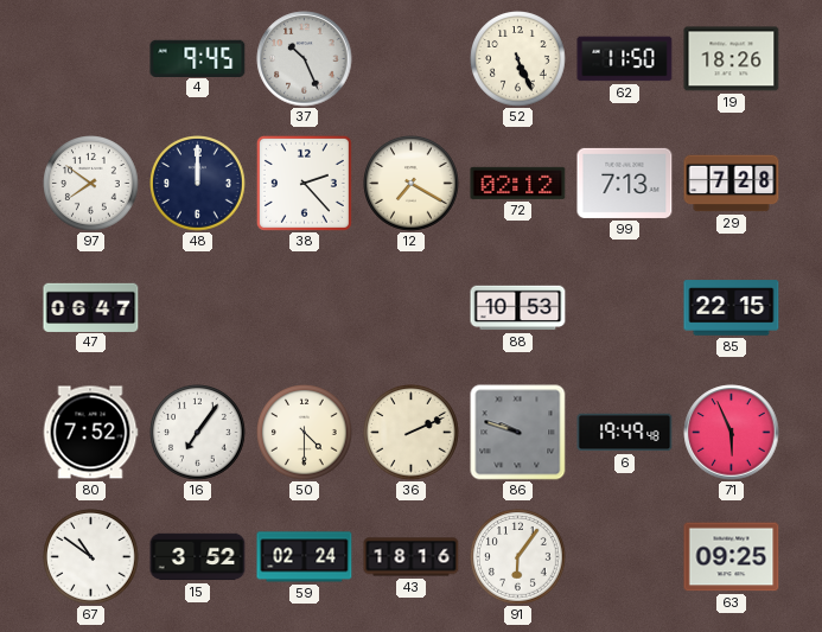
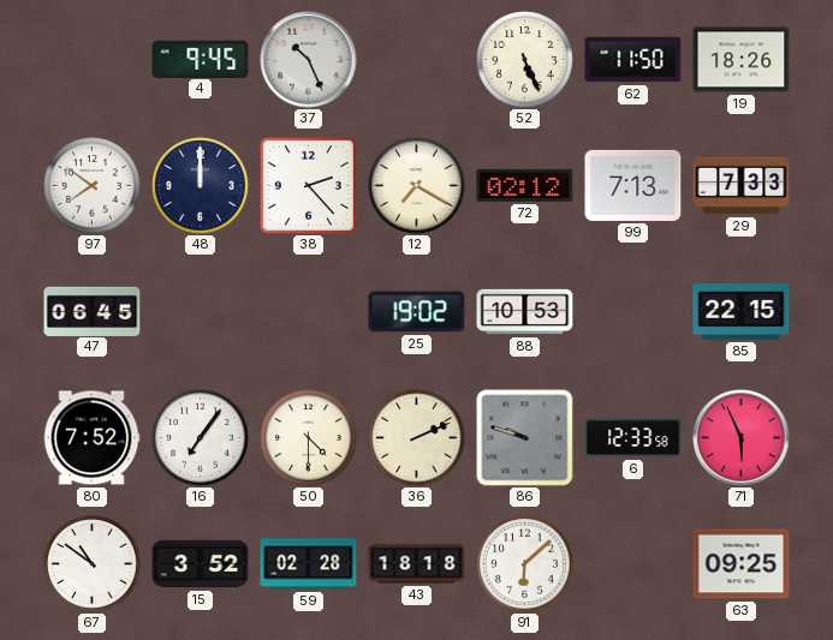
29: 7:28 -> 7:33 (742, 186)
47: 06:47 -> 06:45 (93, 311)
25: none -> 19:02 (417, 312)
6: 19:49 -> 12:33 (633, 438)
59: 02:24 -> 02:28 (309, 564)
43: 18:16 -> 18:18 (417, 564)
91: 6:06 -> 6:08 (525, 564)
